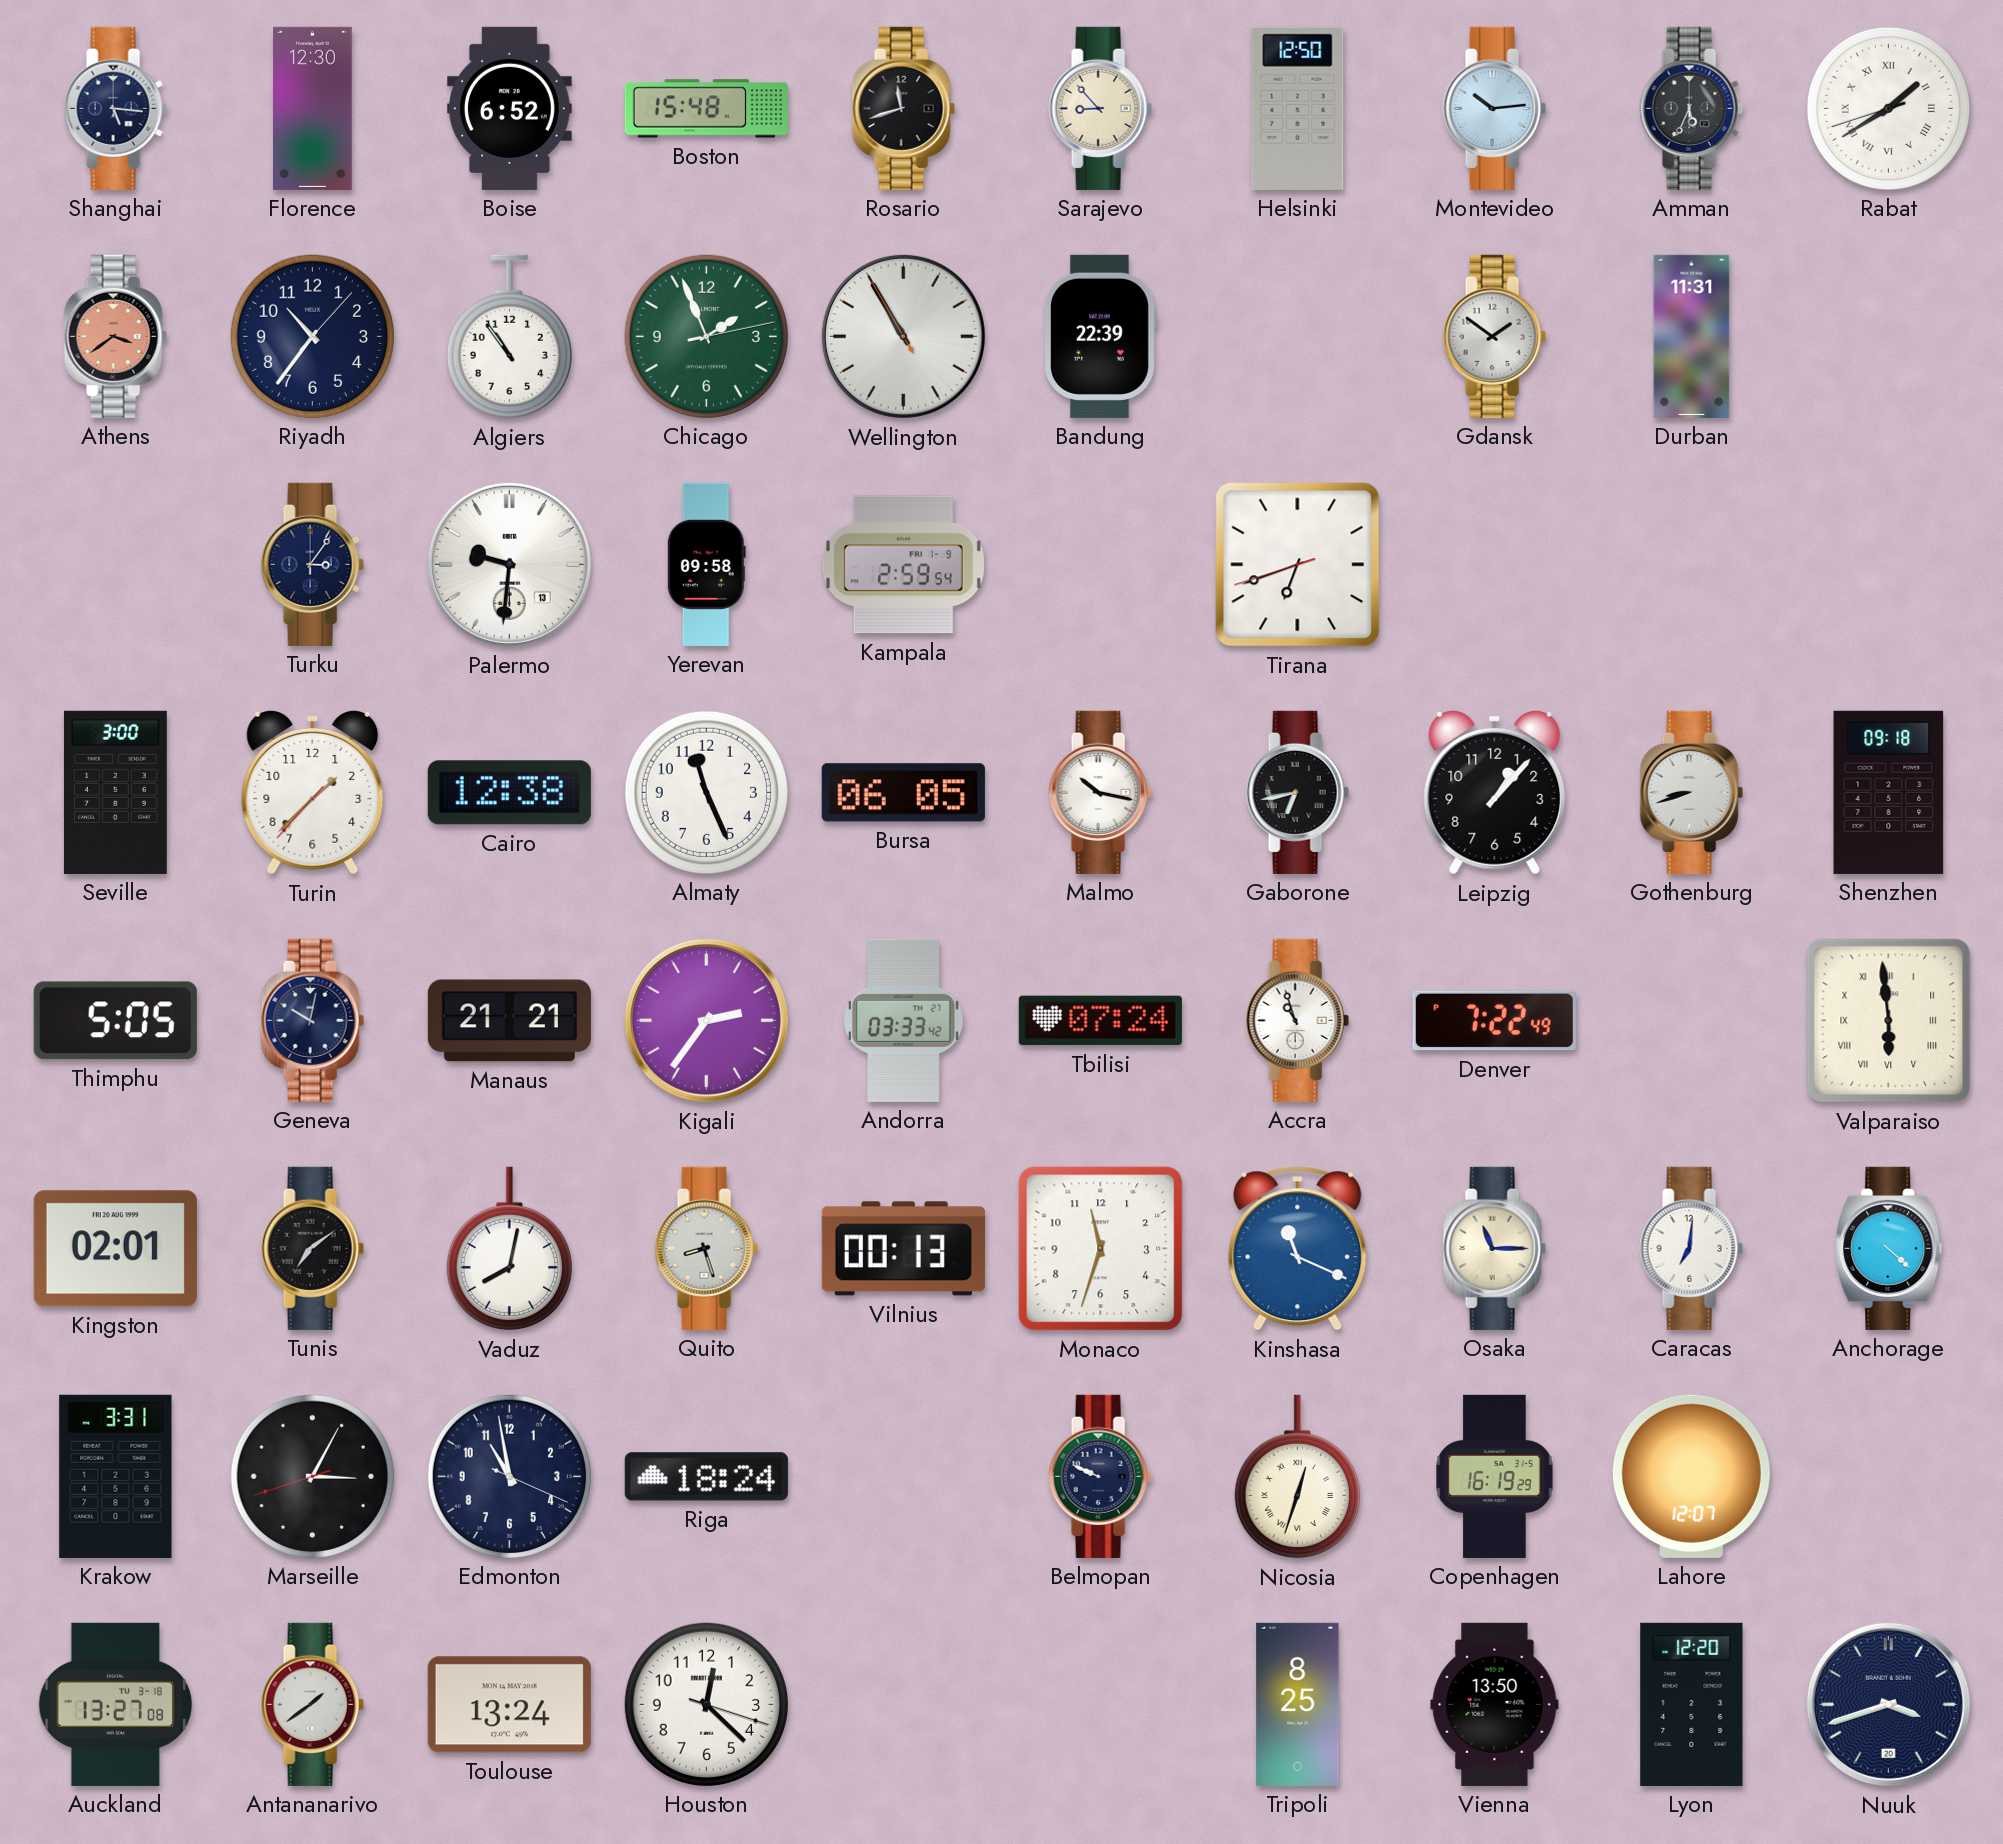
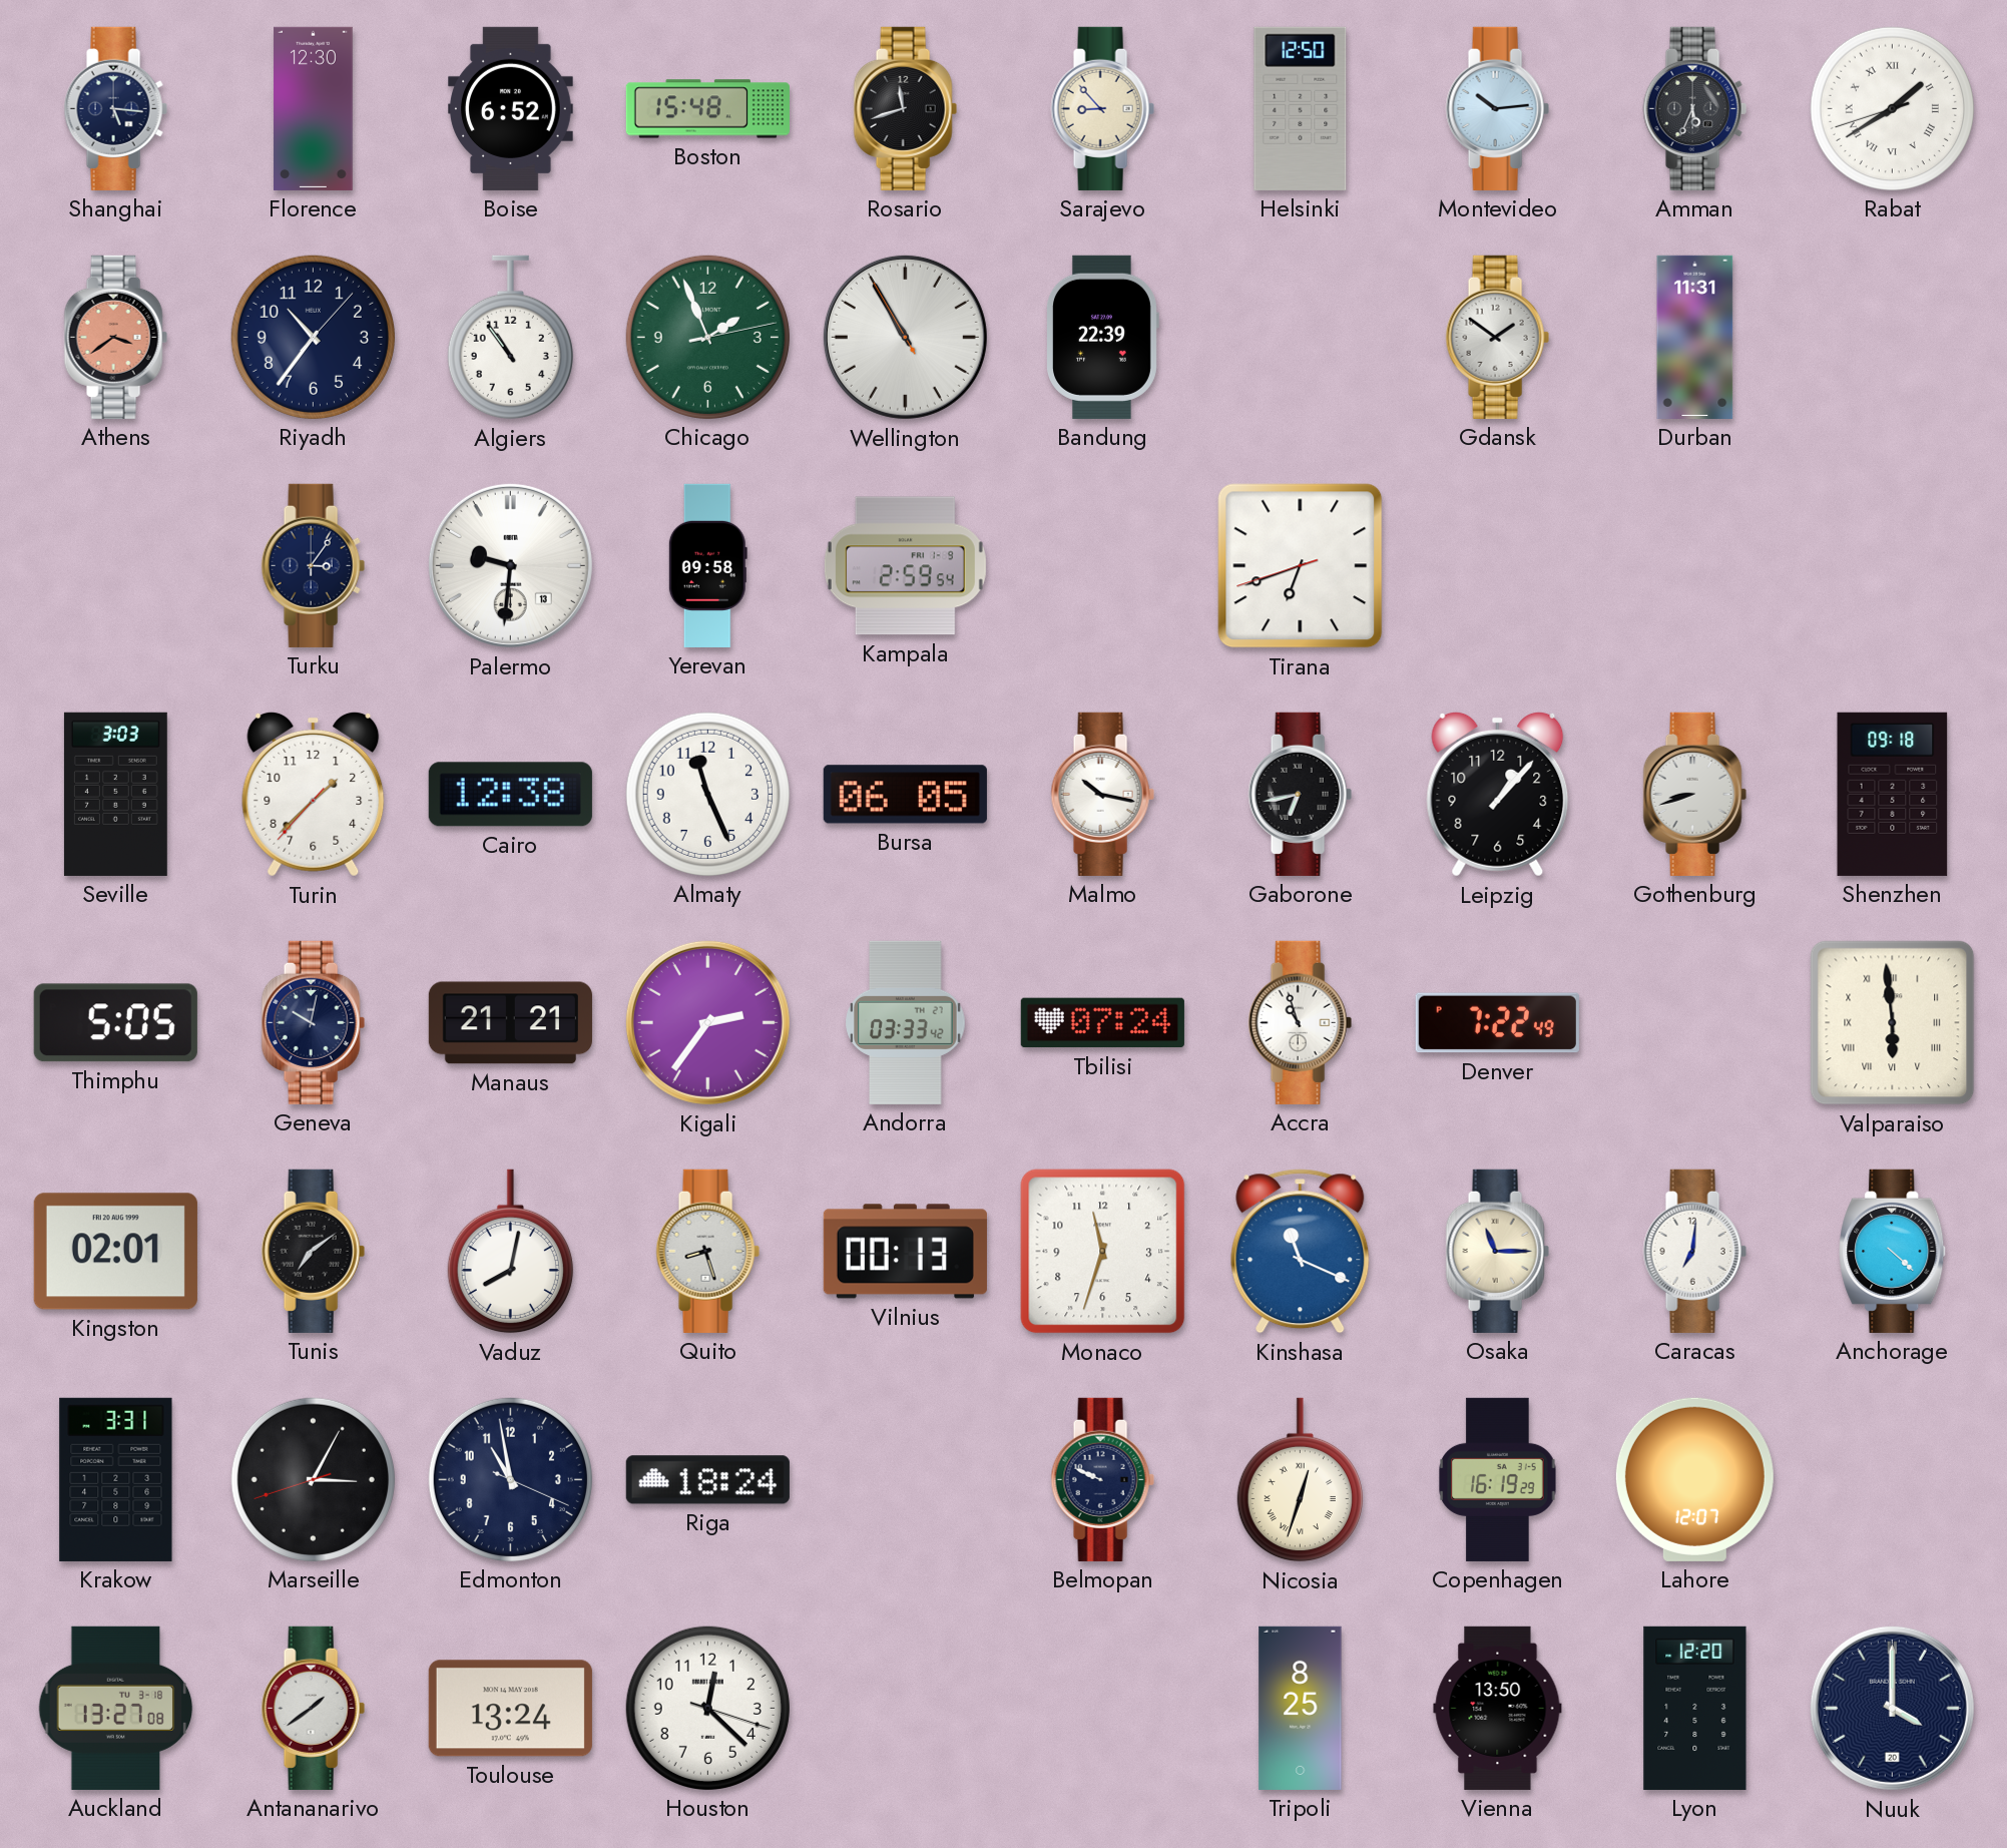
Seville: 3:00 -> 3:03 (115, 794)
Nuuk: 3:42 -> 4:00 (1892, 1708)
